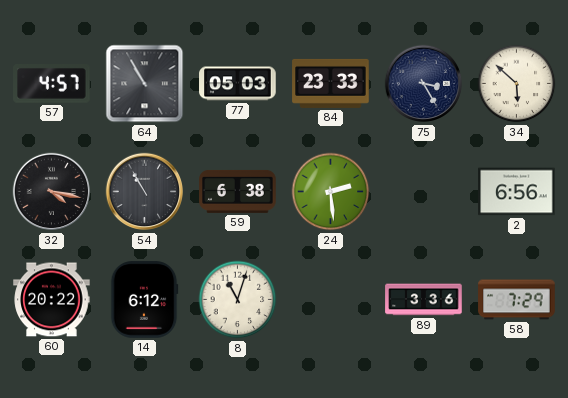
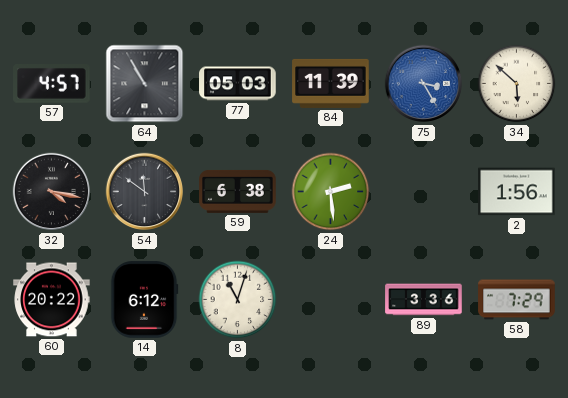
84: 23:33 -> 11:39 (331, 83)
75 dial: navy -> blue (424, 84)
54: 10:55 -> 11:51 (145, 192)
2: 6:56 -> 1:56 (517, 192)
